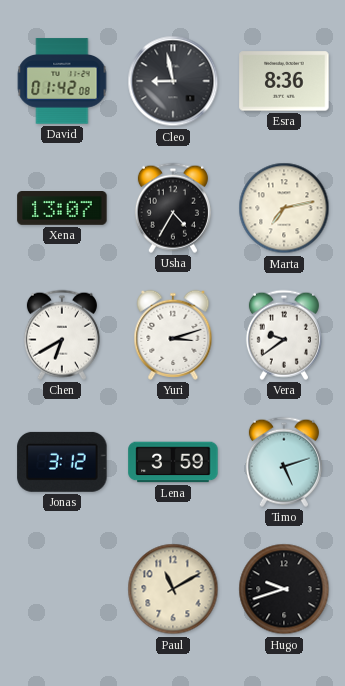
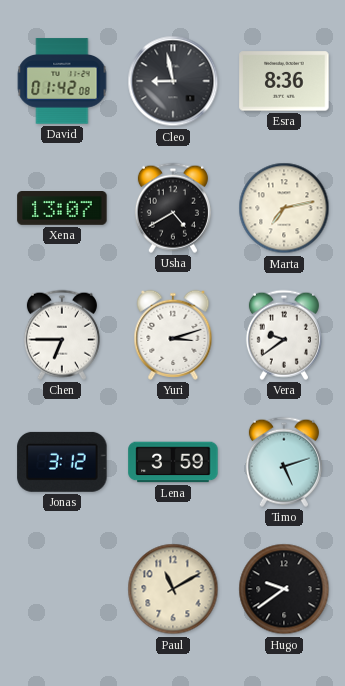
Usha: 4:35 -> 4:40 (173, 208)
Chen: 6:40 -> 6:45 (62, 335)
Hugo: 9:42 -> 9:39 (284, 589)
